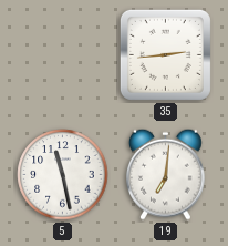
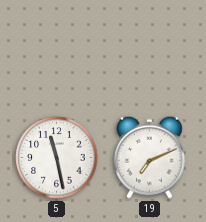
35: 2:44 -> none (165, 54)
19: 7:01 -> 7:11 (150, 157)
